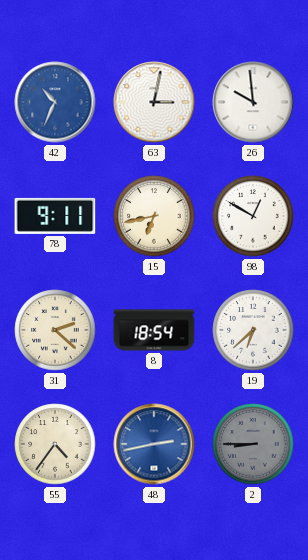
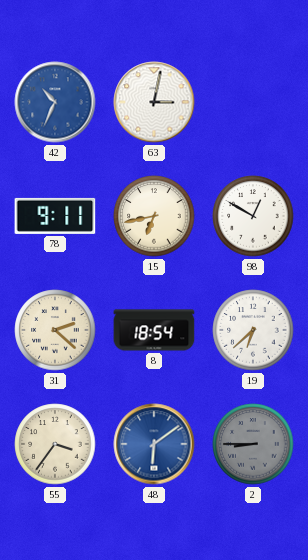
26: 9:59 -> none (253, 102)
55: 4:36 -> 3:36 (55, 444)
48: 2:43 -> 6:09 (154, 444)
